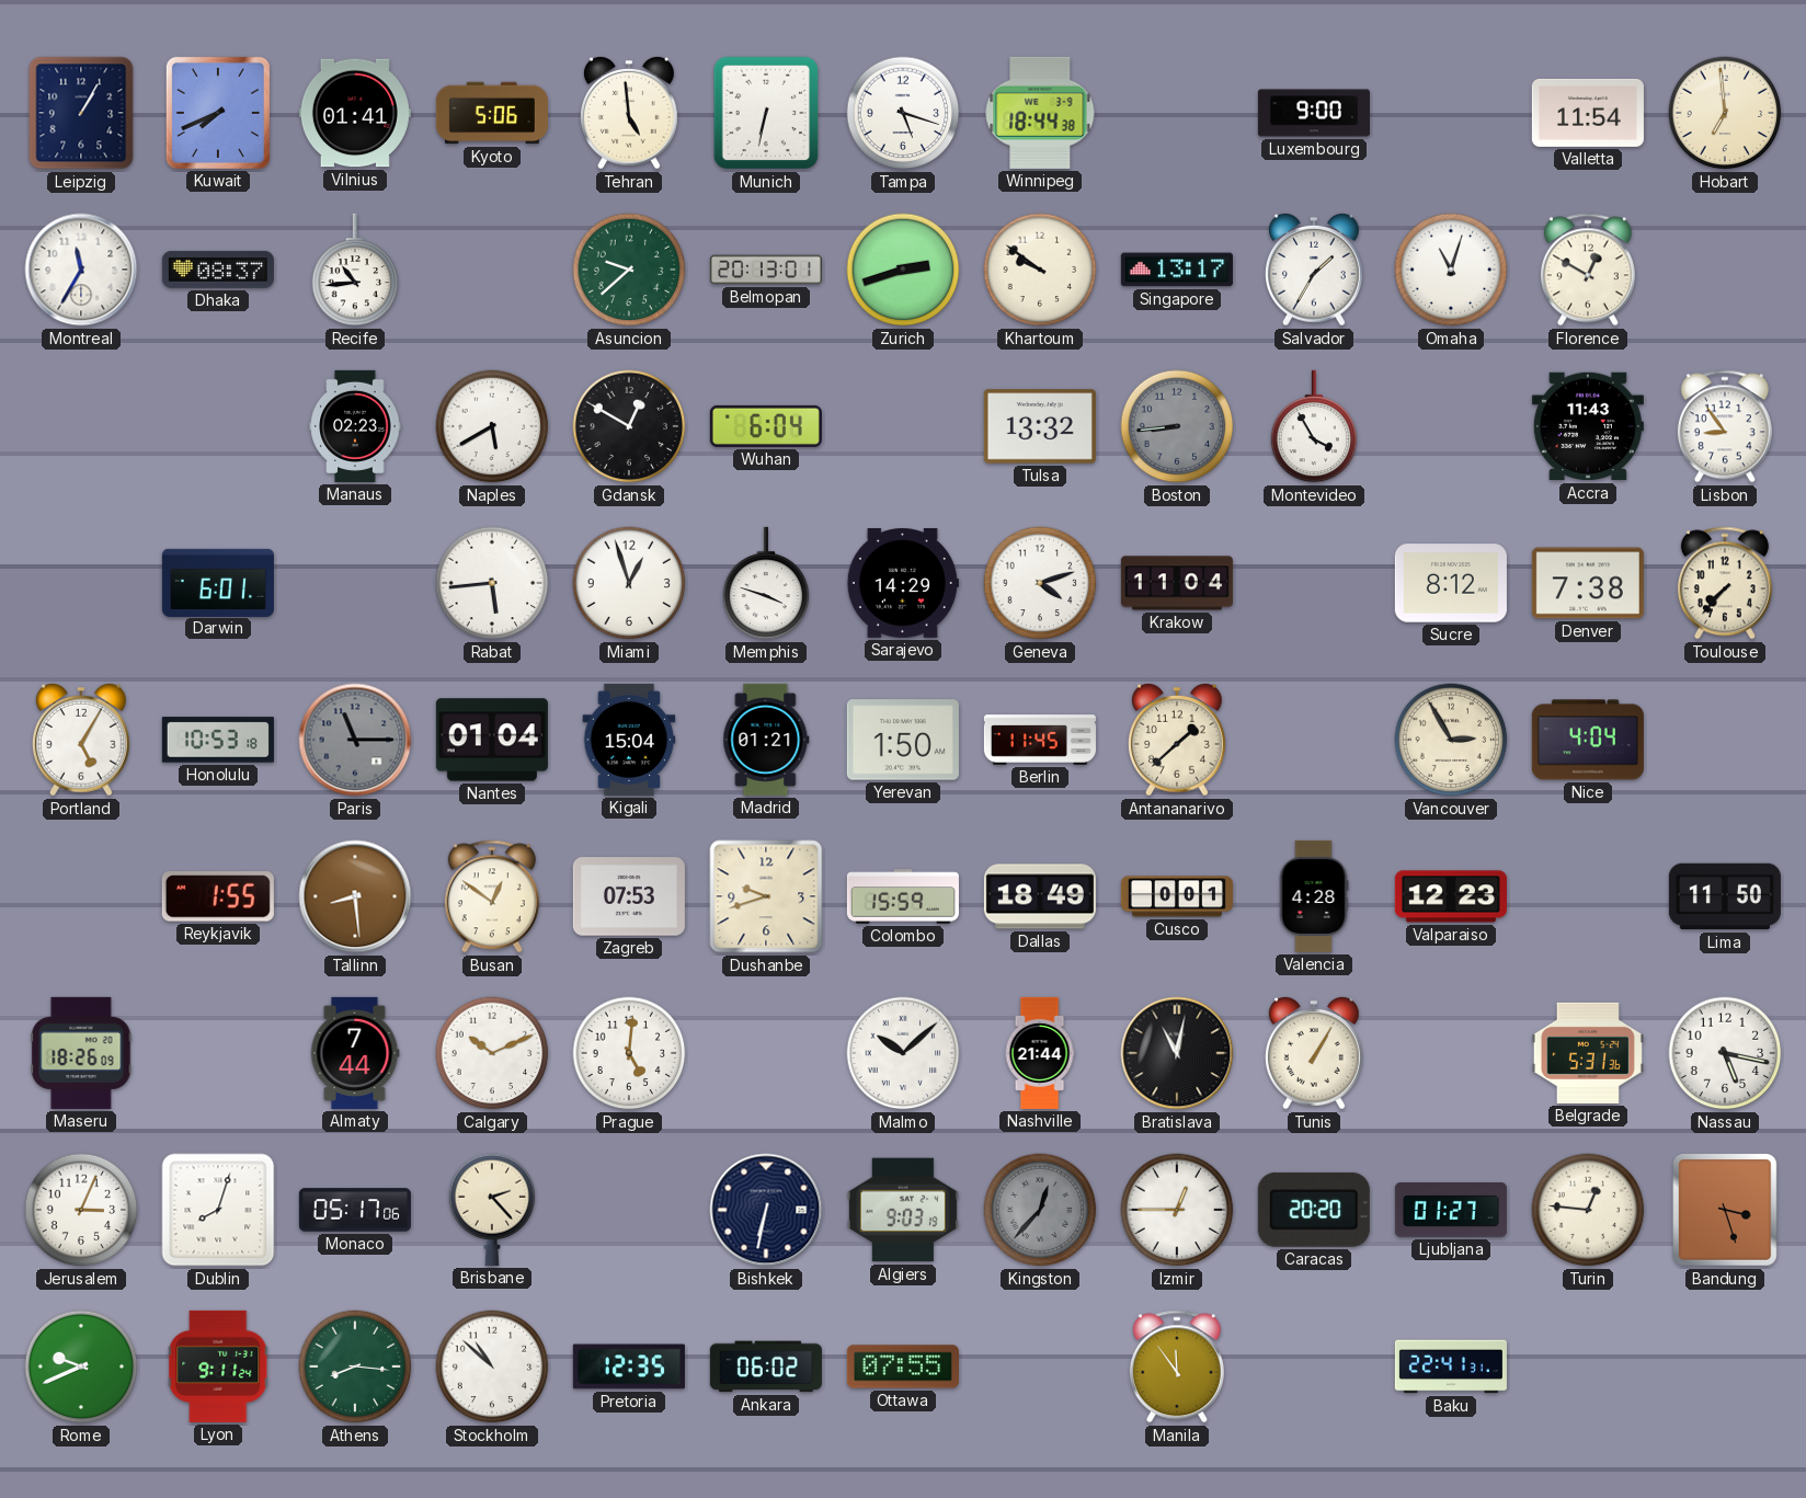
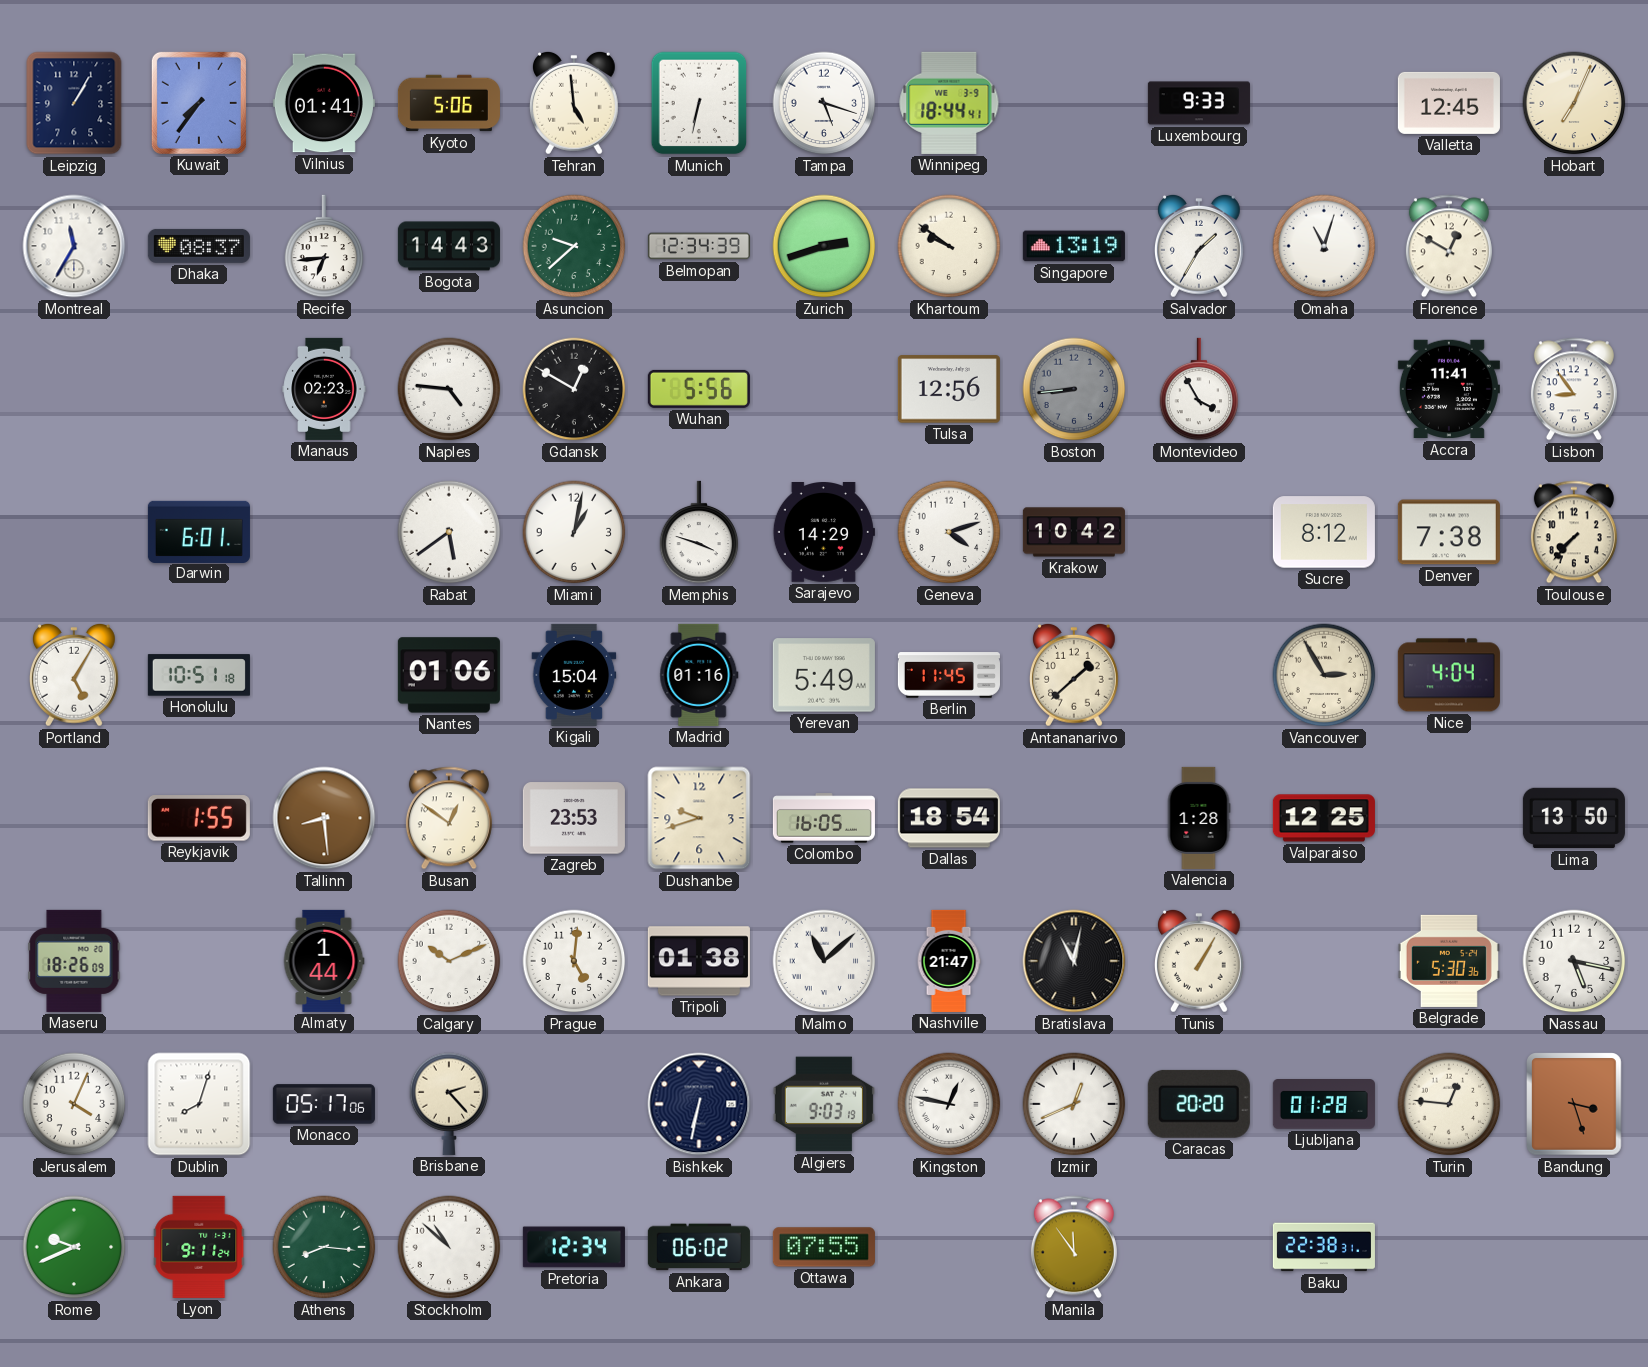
Kuwait: 7:41 -> 7:36 (199, 103)
Winnipeg: 18:44:38 -> 18:44:41 (949, 103)
Luxembourg: 9:00 -> 9:33 (1199, 103)
Valletta: 11:54 -> 12:45 (1449, 103)
Hobart: 6:59 -> 7:04 (1574, 103)
Recife: 10:44 -> 6:44 (324, 246)
Bogota: none -> 14:43 (449, 246)
Belmopan: 20:13 -> 12:34 (699, 246)
Singapore: 13:17 -> 13:19 (1074, 246)
Naples: 5:40 -> 4:46 (449, 389)
Wuhan: 6:04 -> 5:56 (699, 389)
Tulsa: 13:32 -> 12:56 (949, 389)
Accra: 11:43 -> 11:41 (1449, 389)
Rabat: 5:44 -> 5:39 (449, 532)
Miami: 12:57 -> 1:02 (574, 532)
Krakow: 11:04 -> 10:42 (1074, 532)
Honolulu: 10:53 -> 10:51 (199, 675)
Paris: 11:15 -> none (355, 740)
Nantes: 01:04 -> 01:06 (449, 675)
Madrid: 01:21 -> 01:16 (699, 675)
Yerevan: 1:50 -> 5:49 (824, 675)
Zagreb: 07:53 -> 23:53 (574, 818)
Colombo: 15:59 -> 16:05 (824, 818)
Dallas: 18:49 -> 18:54 (949, 818)
Cusco: 0:01 -> none (1177, 896)
Valencia: 4:28 -> 1:28 (1199, 818)
Valparaiso: 12:23 -> 12:25 (1324, 818)
Lima: 11:50 -> 13:50 (1574, 818)
Almaty: 7:44 -> 1:44 (324, 961)
Tripoli: none -> 01:38 (699, 961)
Malmo: 10:08 -> 11:08 (824, 961)
Nashville: 21:44 -> 21:47 (949, 961)
Belgrade: 5:31 -> 5:30 (1449, 961)
Jerusalem: 3:04 -> 4:04 (74, 1104)
Kingston: 12:37 -> 12:47 (949, 1104)
Kingston dial: grey -> white (949, 1104)
Izmir: 12:45 -> 12:41 (1074, 1104)
Ljubljana: 01:27 -> 01:28 (1324, 1105)
Pretoria: 12:35 -> 12:34 (574, 1247)
Baku: 22:41 -> 22:38 (1324, 1247)
